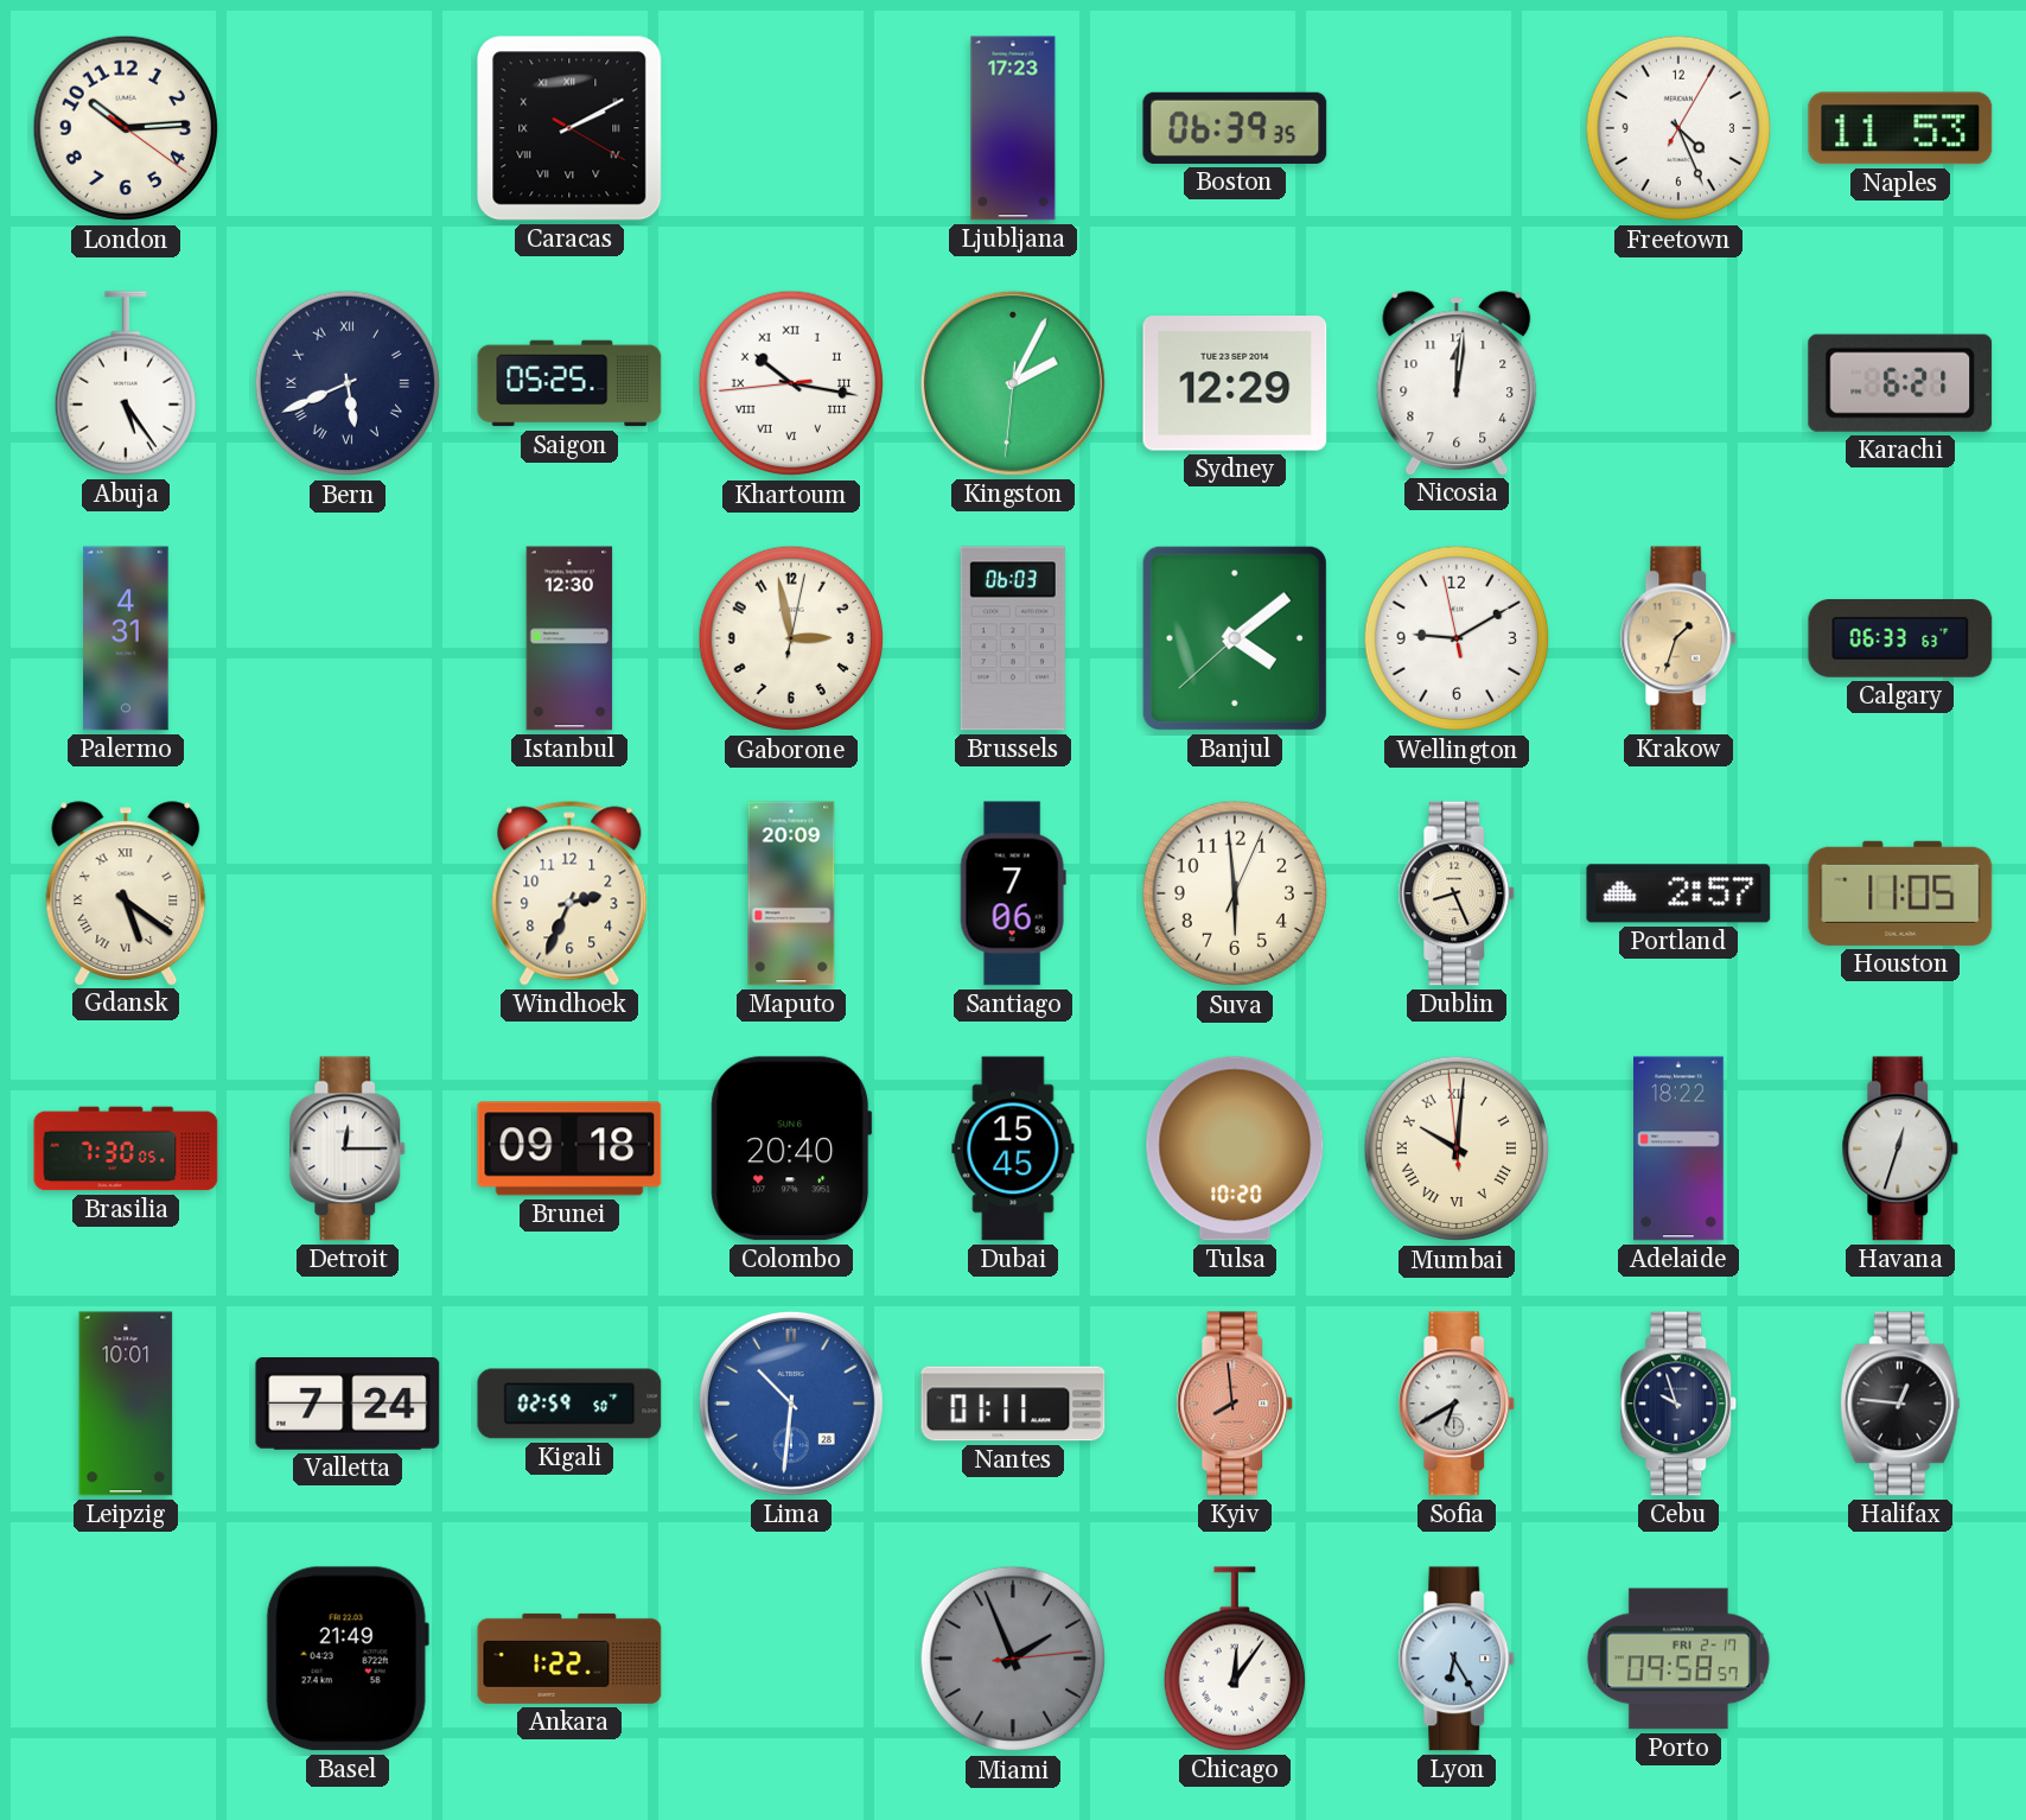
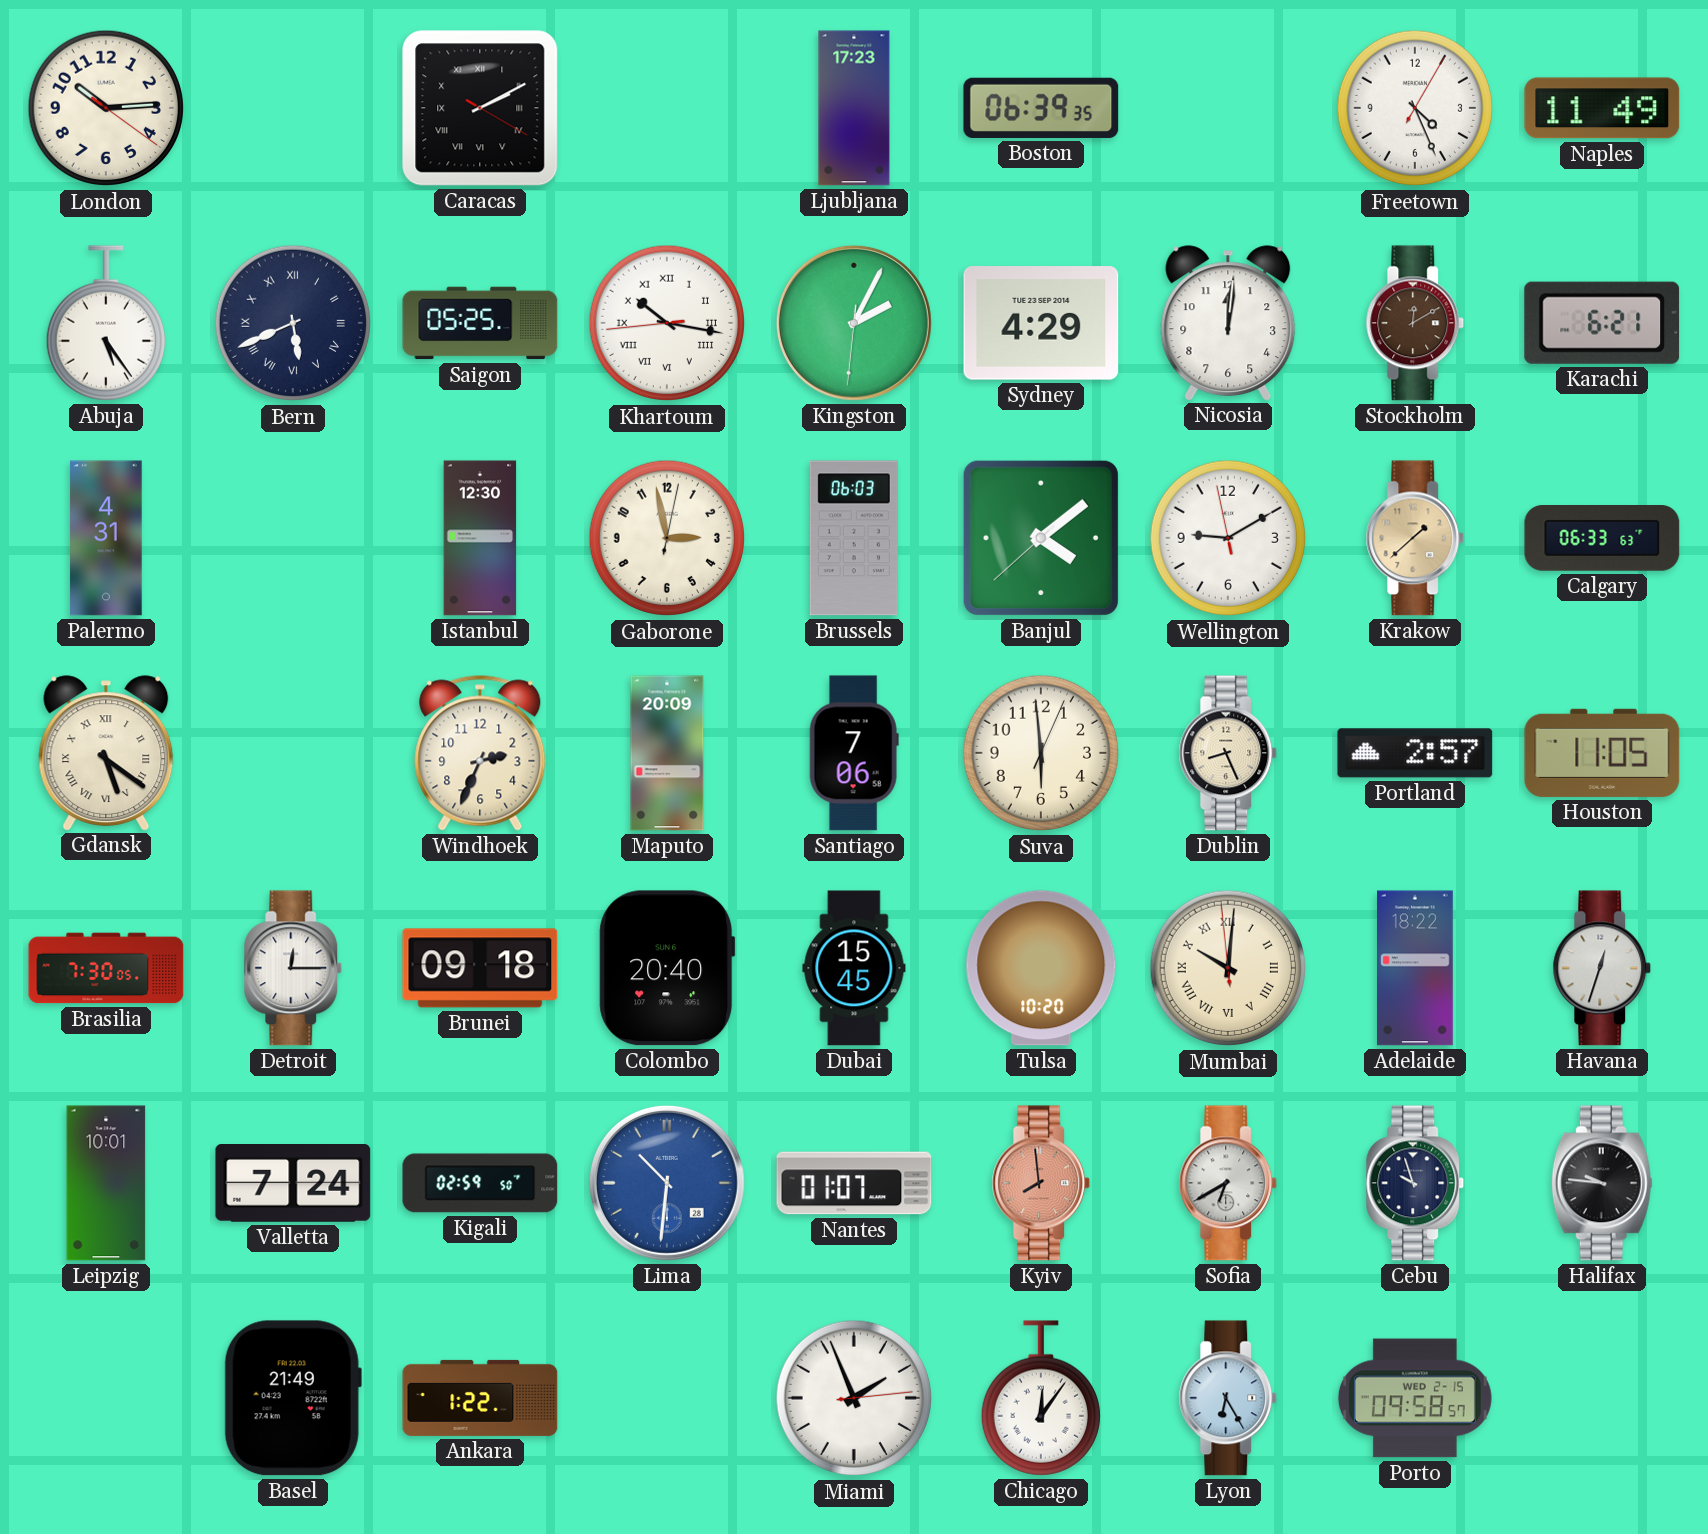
Naples: 11:53 -> 11:49 (1602, 108)
Sydney: 12:29 -> 4:29 (1041, 323)
Stockholm: none -> 12:10 (1415, 323)
Krakow: 1:33 -> 1:38 (1415, 538)
Nantes: 01:11 -> 01:07 (854, 1183)
Halifax: 12:46 -> 9:46 (1602, 1183)
Miami dial: grey -> white (853, 1398)
Porto date: FRI 2-17 -> WED 2-15 (1415, 1398)
